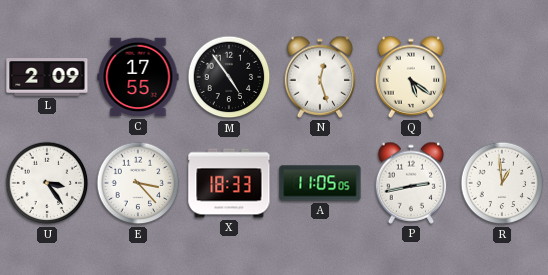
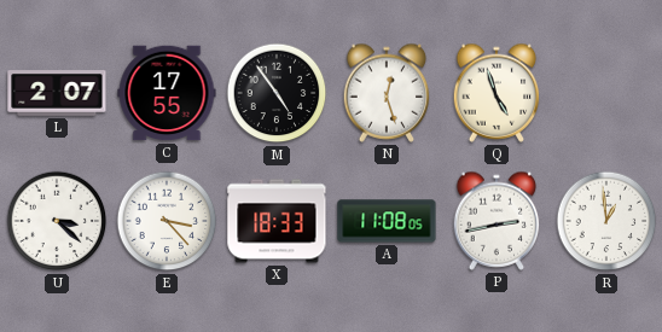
L: 2:09 -> 2:07 (57, 93)
Q: 5:21 -> 4:57 (496, 93)
U: 3:24 -> 3:22 (57, 221)
A: 11:05 -> 11:08 (387, 221)
